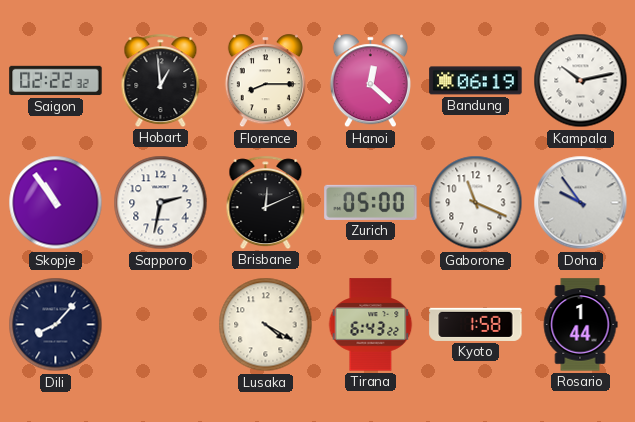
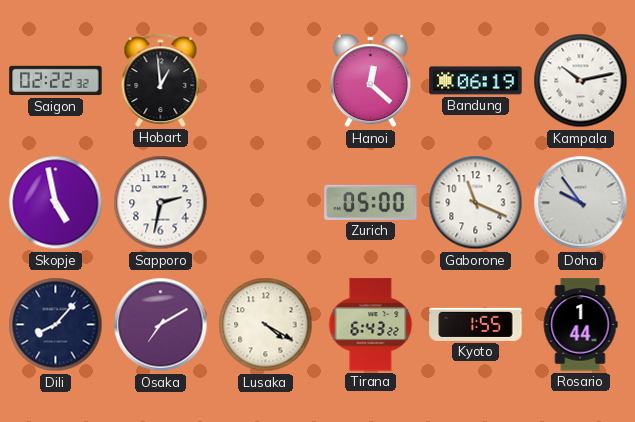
Florence: 8:15 -> none (265, 81)
Skopje: 10:54 -> 4:58 (56, 203)
Brisbane: 12:11 -> none (266, 202)
Osaka: none -> 7:10 (161, 325)
Kyoto: 1:58 -> 1:55 (476, 324)
